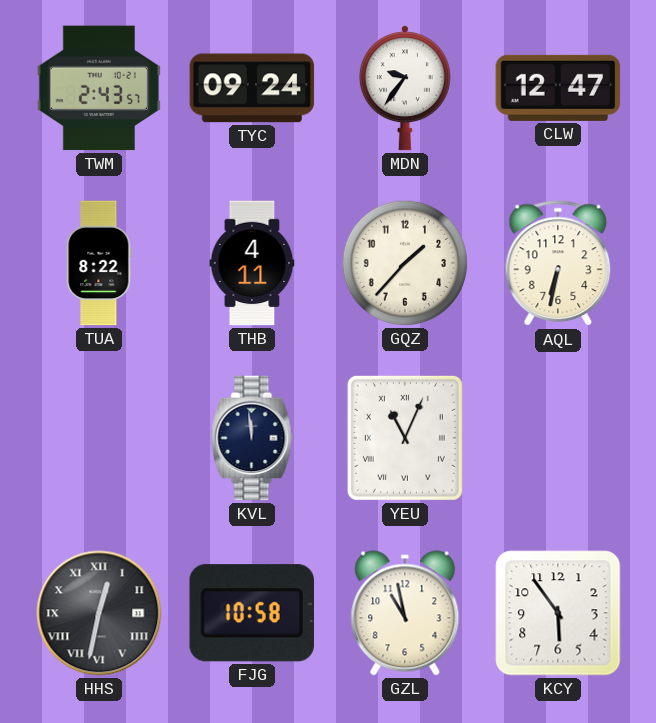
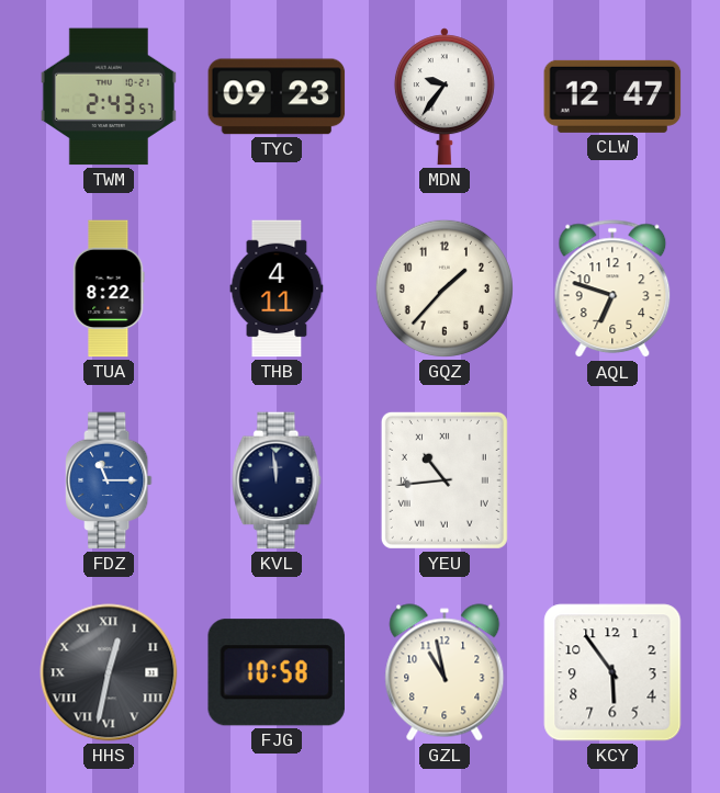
TYC: 09:24 -> 09:23 (277, 97)
AQL: 6:32 -> 6:48 (612, 290)
FDZ: none -> 11:15 (109, 480)
YEU: 11:04 -> 10:44 (445, 480)
